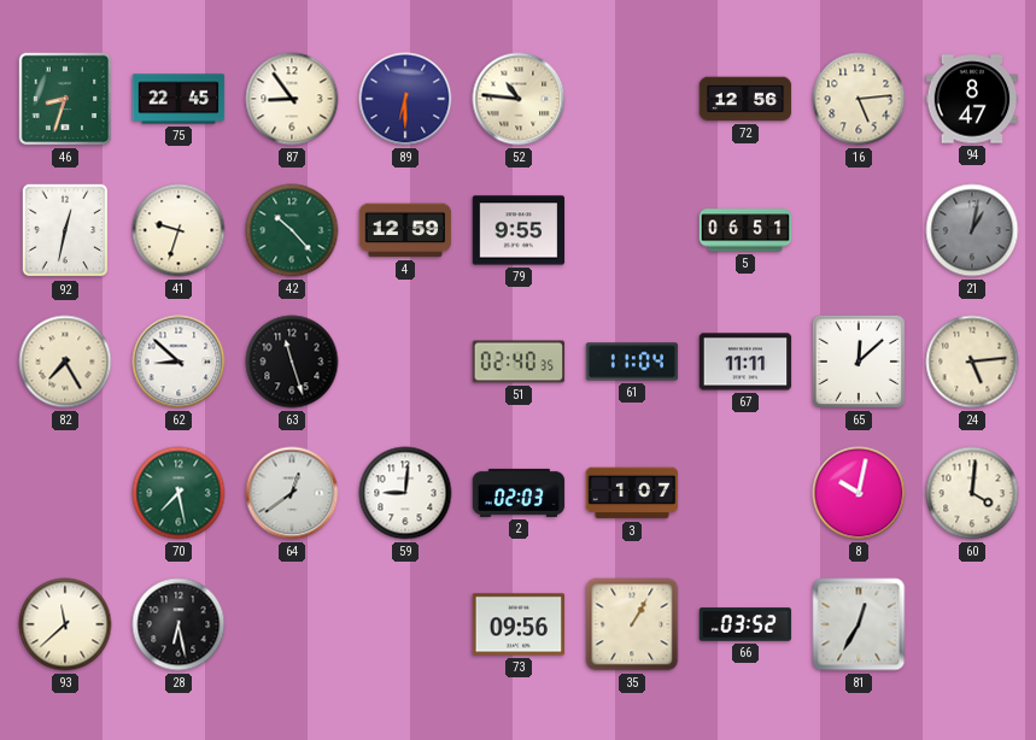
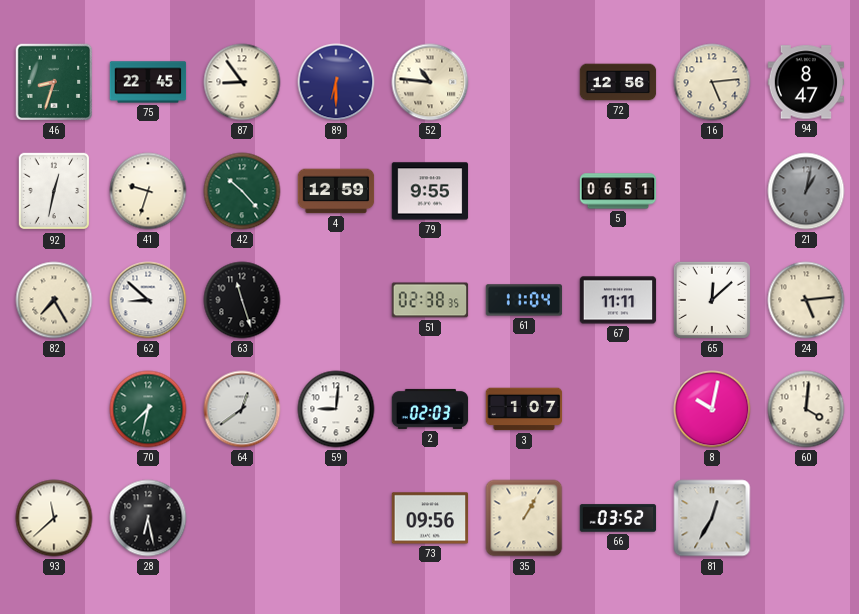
51: 02:40 -> 02:38 (430, 300)
70: 7:28 -> 7:32 (148, 409)
